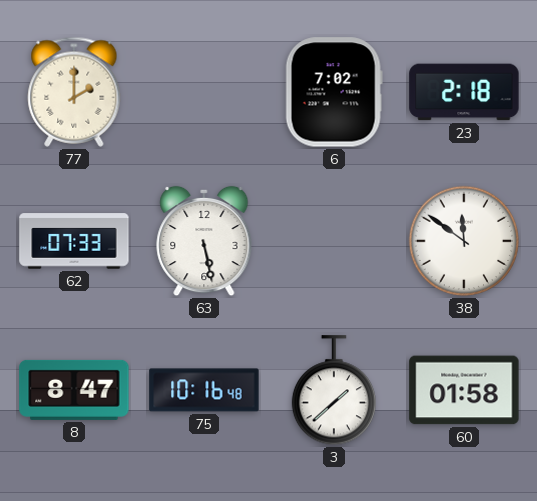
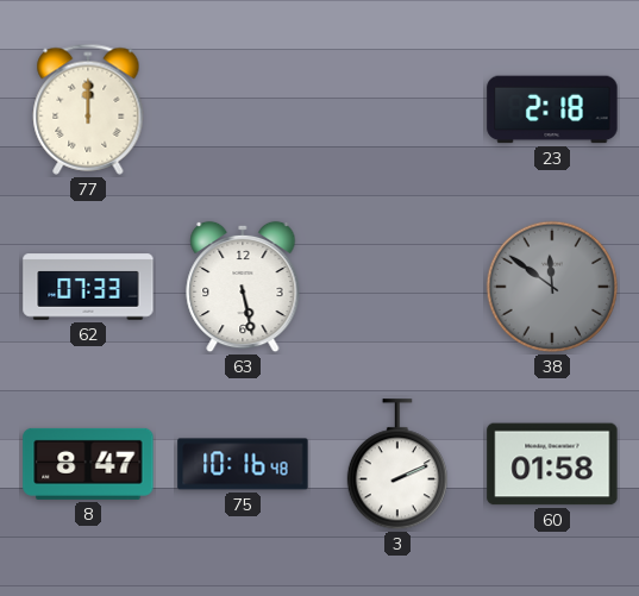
77: 2:00 -> 12:00 (88, 109)
6: 7:02 -> none (334, 92)
38 dial: white -> grey (552, 287)
3: 1:38 -> 2:11 (396, 465)
